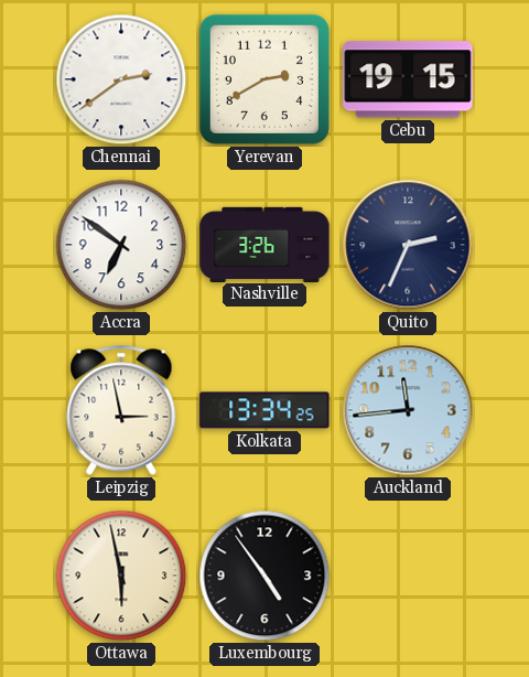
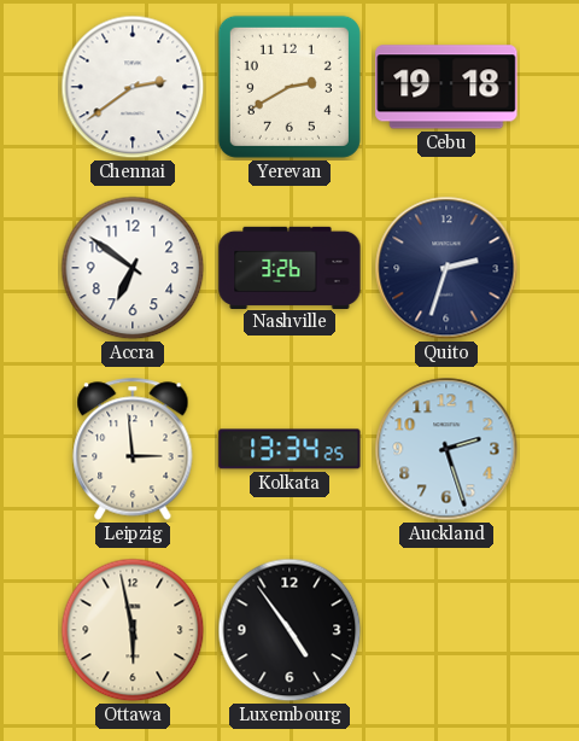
Cebu: 19:15 -> 19:18 (446, 87)
Quito: 2:34 -> 2:33 (446, 268)
Leipzig: 2:58 -> 2:59 (133, 449)
Auckland: 11:44 -> 2:27 (446, 449)
